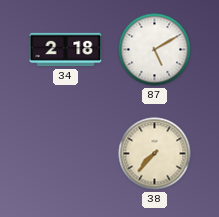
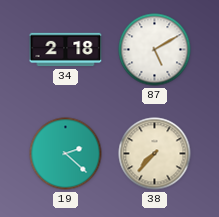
19: none -> 2:22 (66, 154)
